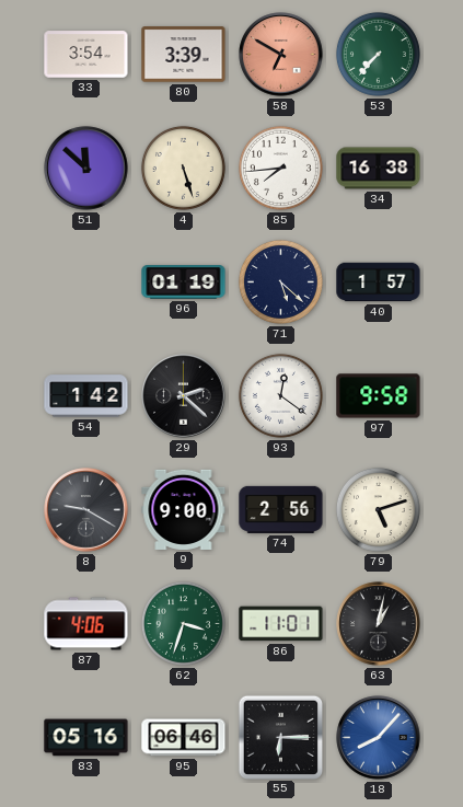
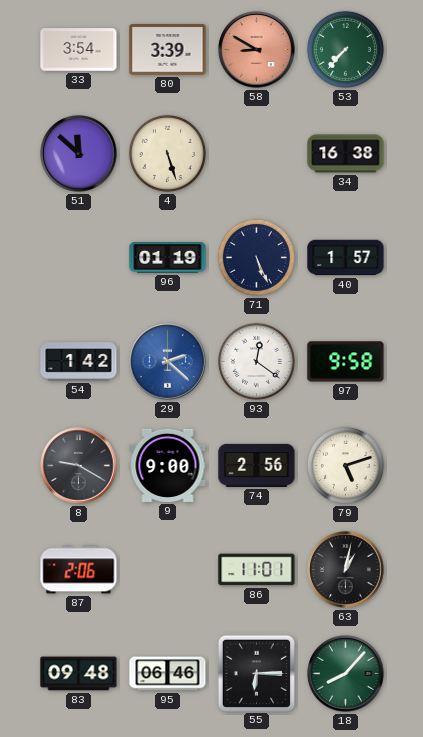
58: 6:50 -> 8:50 (257, 50)
85: 7:44 -> none (280, 168)
71: 5:22 -> 5:26 (256, 257)
29 dial: black -> blue (168, 362)
87: 4:06 -> 2:06 (79, 570)
62: 3:33 -> none (183, 623)
83: 05:16 -> 09:48 (79, 674)
18 dial: blue -> green (346, 674)
